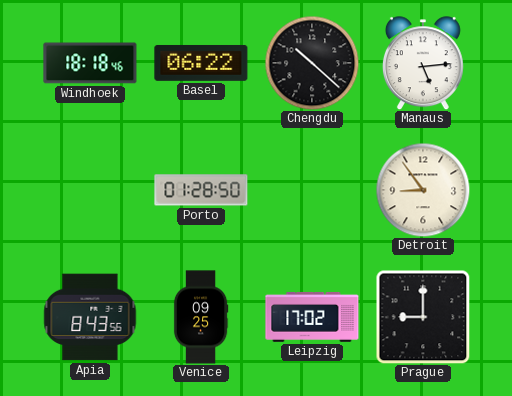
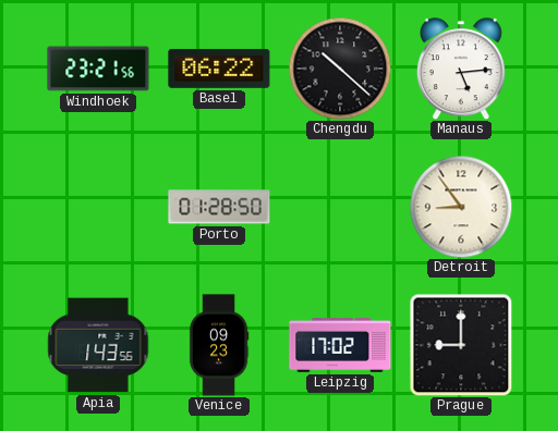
Windhoek: 18:18 -> 23:21 (98, 69)
Apia: 8:43 -> 1:43 (98, 345)
Venice: 09:25 -> 09:23 (219, 345)
